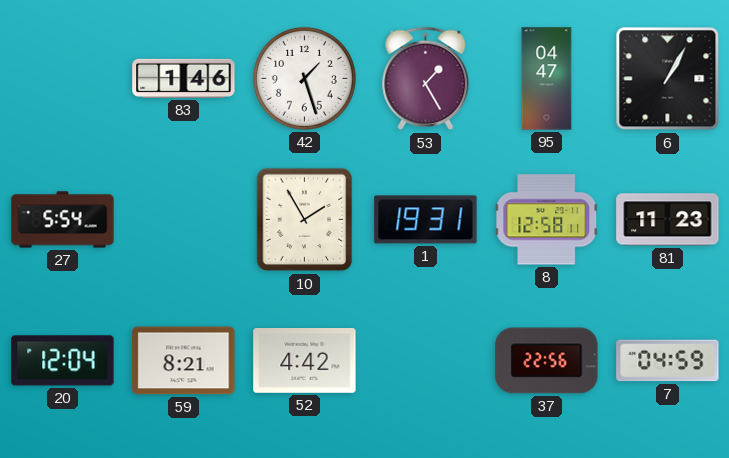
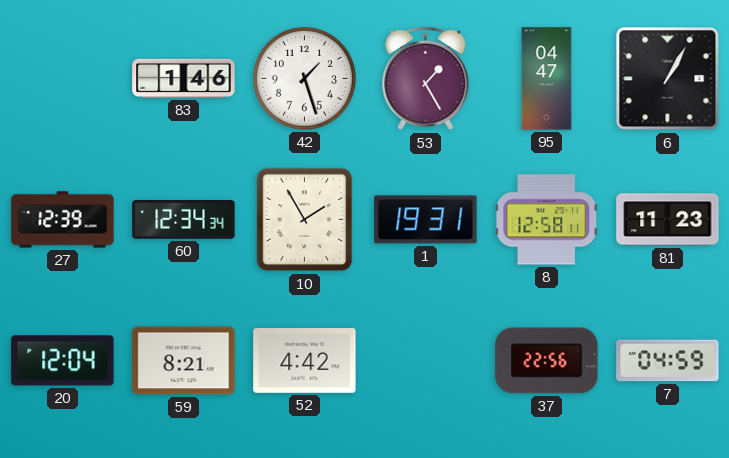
27: 5:54 -> 12:39 (63, 220)
60: none -> 12:34 (184, 220)
